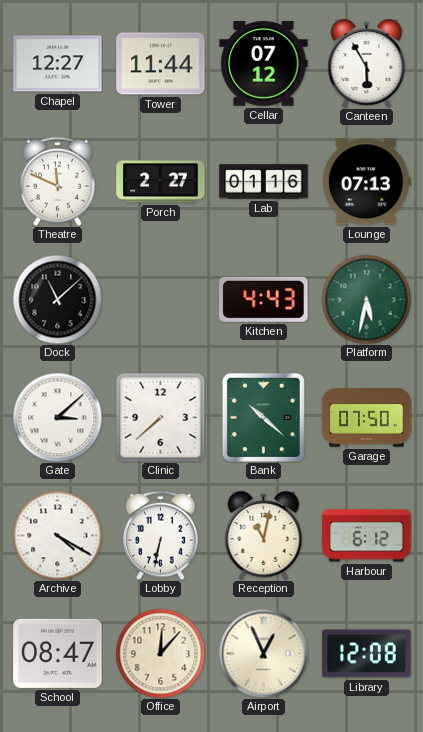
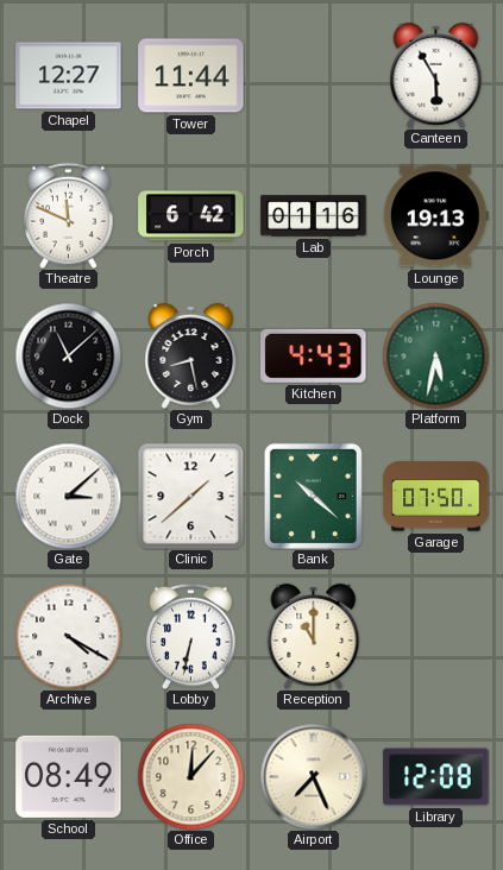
Cellar: 07:12 -> none (264, 64)
Porch: 2:27 -> 6:42 (191, 216)
Lounge: 07:13 -> 19:13 (435, 216)
Gym: none -> 8:28 (191, 355)
Clinic: 7:38 -> 1:38 (190, 496)
Reception: 11:02 -> 11:00 (314, 636)
Harbour: 6:12 -> none (367, 536)
School: 08:47 -> 08:49 (69, 776)
Airport: 12:56 -> 7:26 (313, 776)
